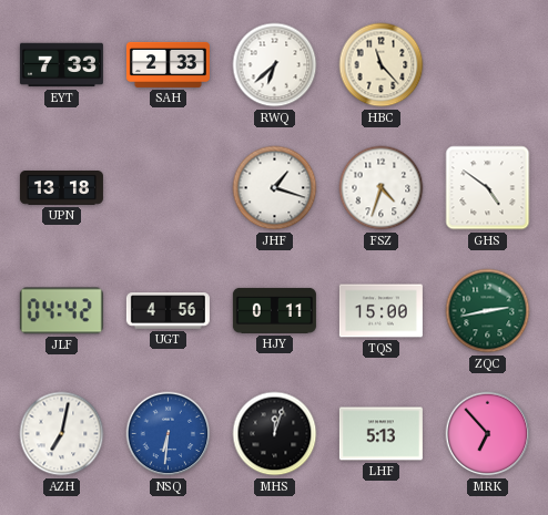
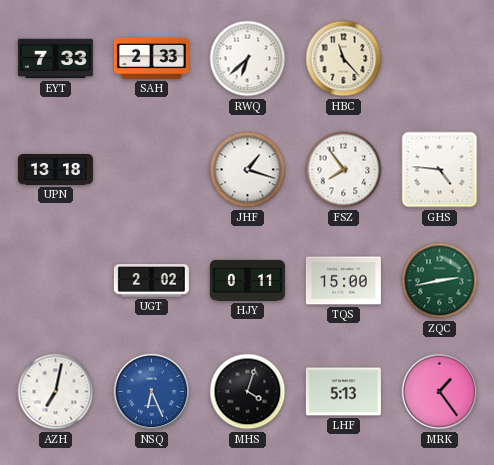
FSZ: 4:33 -> 7:54 (344, 170)
GHS: 4:51 -> 4:46 (440, 170)
JLF: 04:42 -> none (61, 311)
UGT: 4:56 -> 2:02 (151, 281)
NSQ: 6:31 -> 6:26 (152, 392)
MHS: 12:03 -> 4:03 (248, 392)
MRK: 6:53 -> 1:24 (440, 392)
